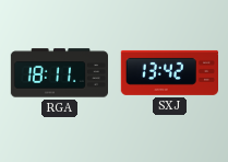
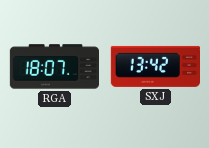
RGA: 18:11 -> 18:07 (54, 67)
